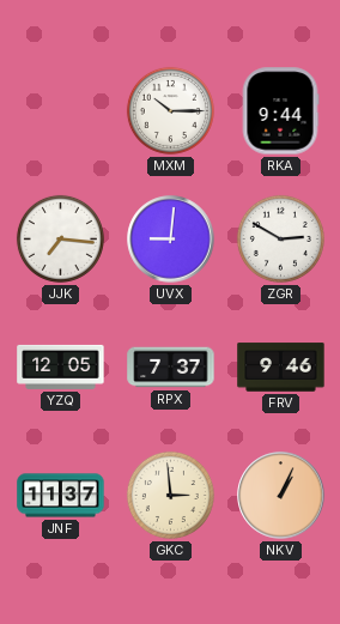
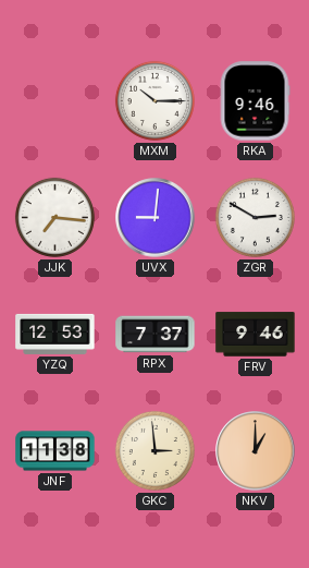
RKA: 9:44 -> 9:46 (255, 101)
YZQ: 12:05 -> 12:53 (55, 334)
JNF: 11:37 -> 11:38 (55, 451)
NKV: 1:04 -> 1:00 (256, 451)
